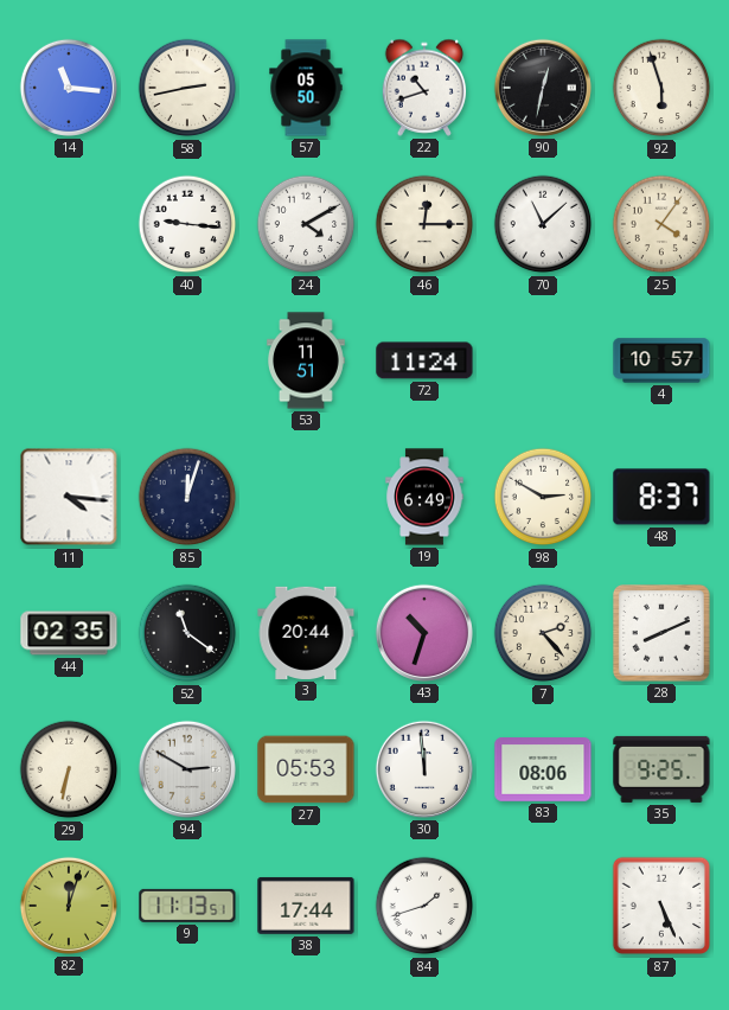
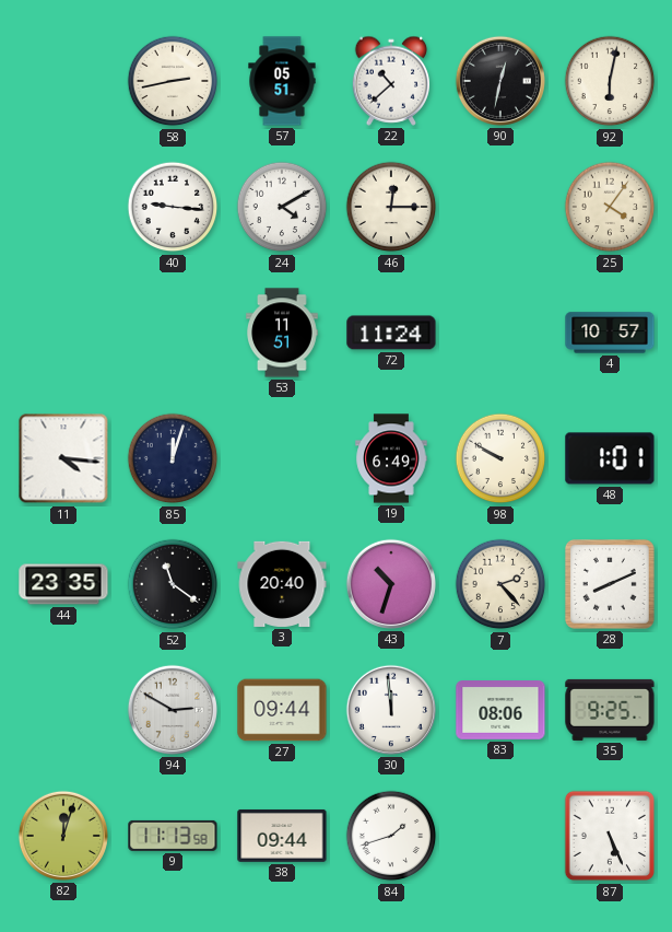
14: 11:16 -> none (69, 88)
57: 05:50 -> 05:51 (282, 81)
22: 10:42 -> 10:38 (391, 81)
92: 5:57 -> 6:02 (610, 81)
70: 11:08 -> none (543, 224)
98: 2:50 -> 9:50 (500, 458)
48: 8:37 -> 1:01 (610, 458)
44: 02:35 -> 23:35 (63, 584)
3: 20:44 -> 20:40 (282, 584)
29: 6:32 -> none (69, 769)
27: 05:53 -> 09:44 (282, 710)
9: 11:13:51 -> 11:13:58 (173, 836)
38: 17:44 -> 09:44 (282, 836)
